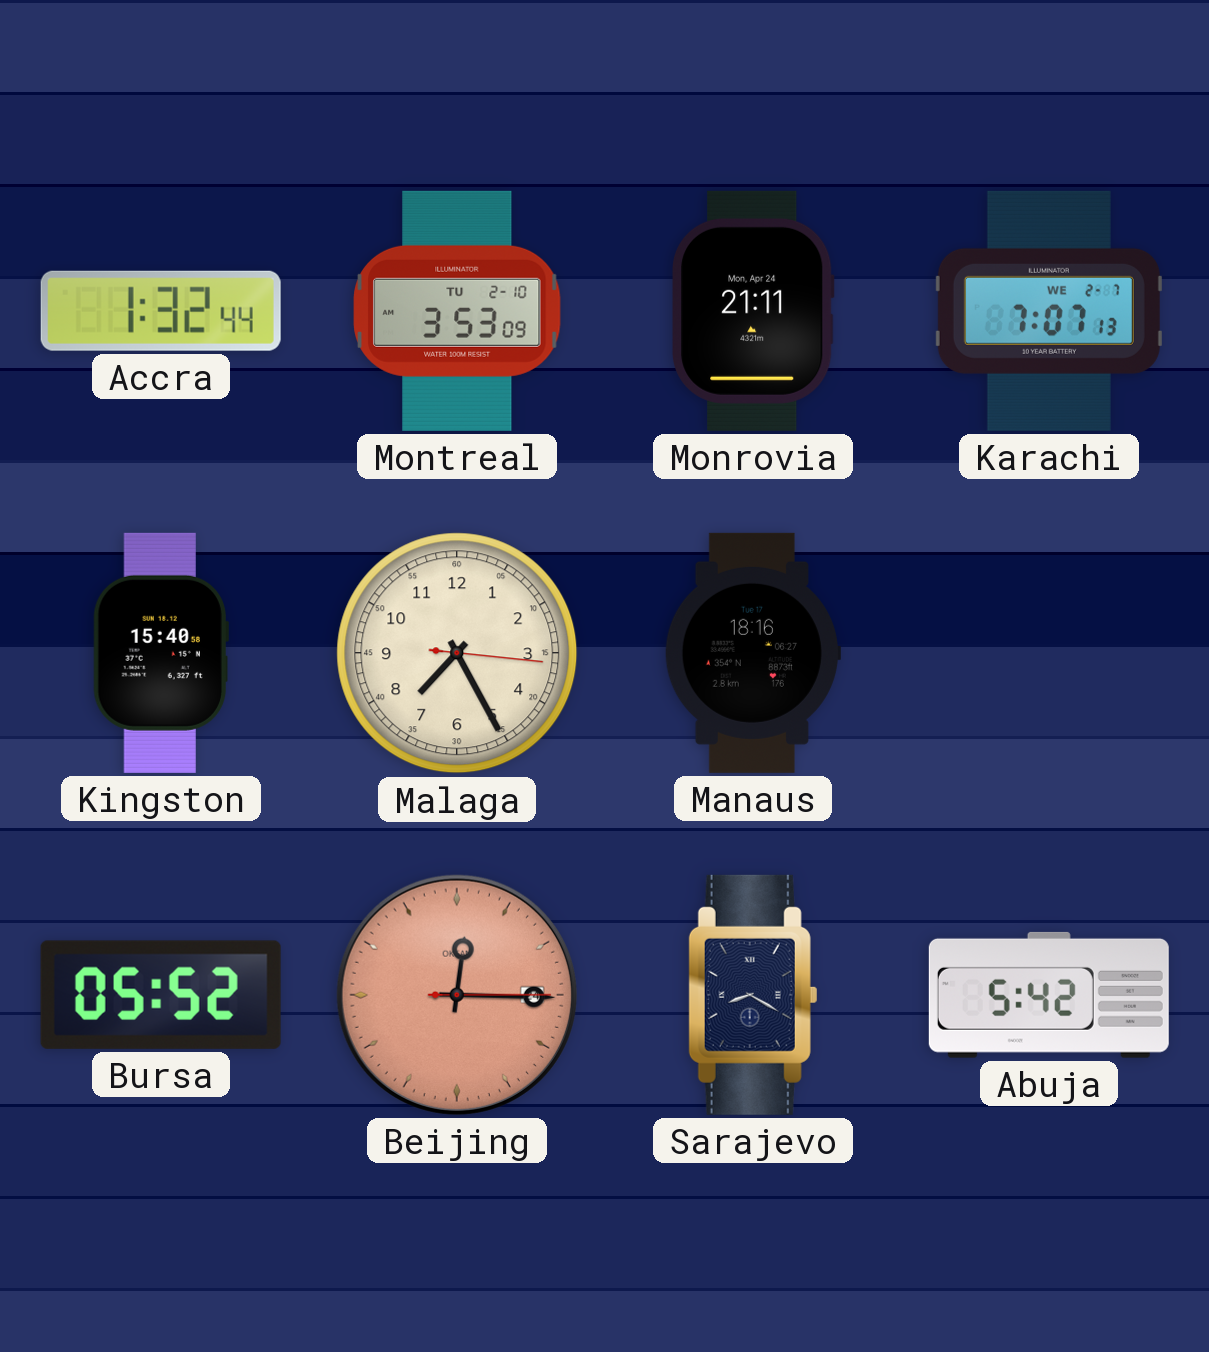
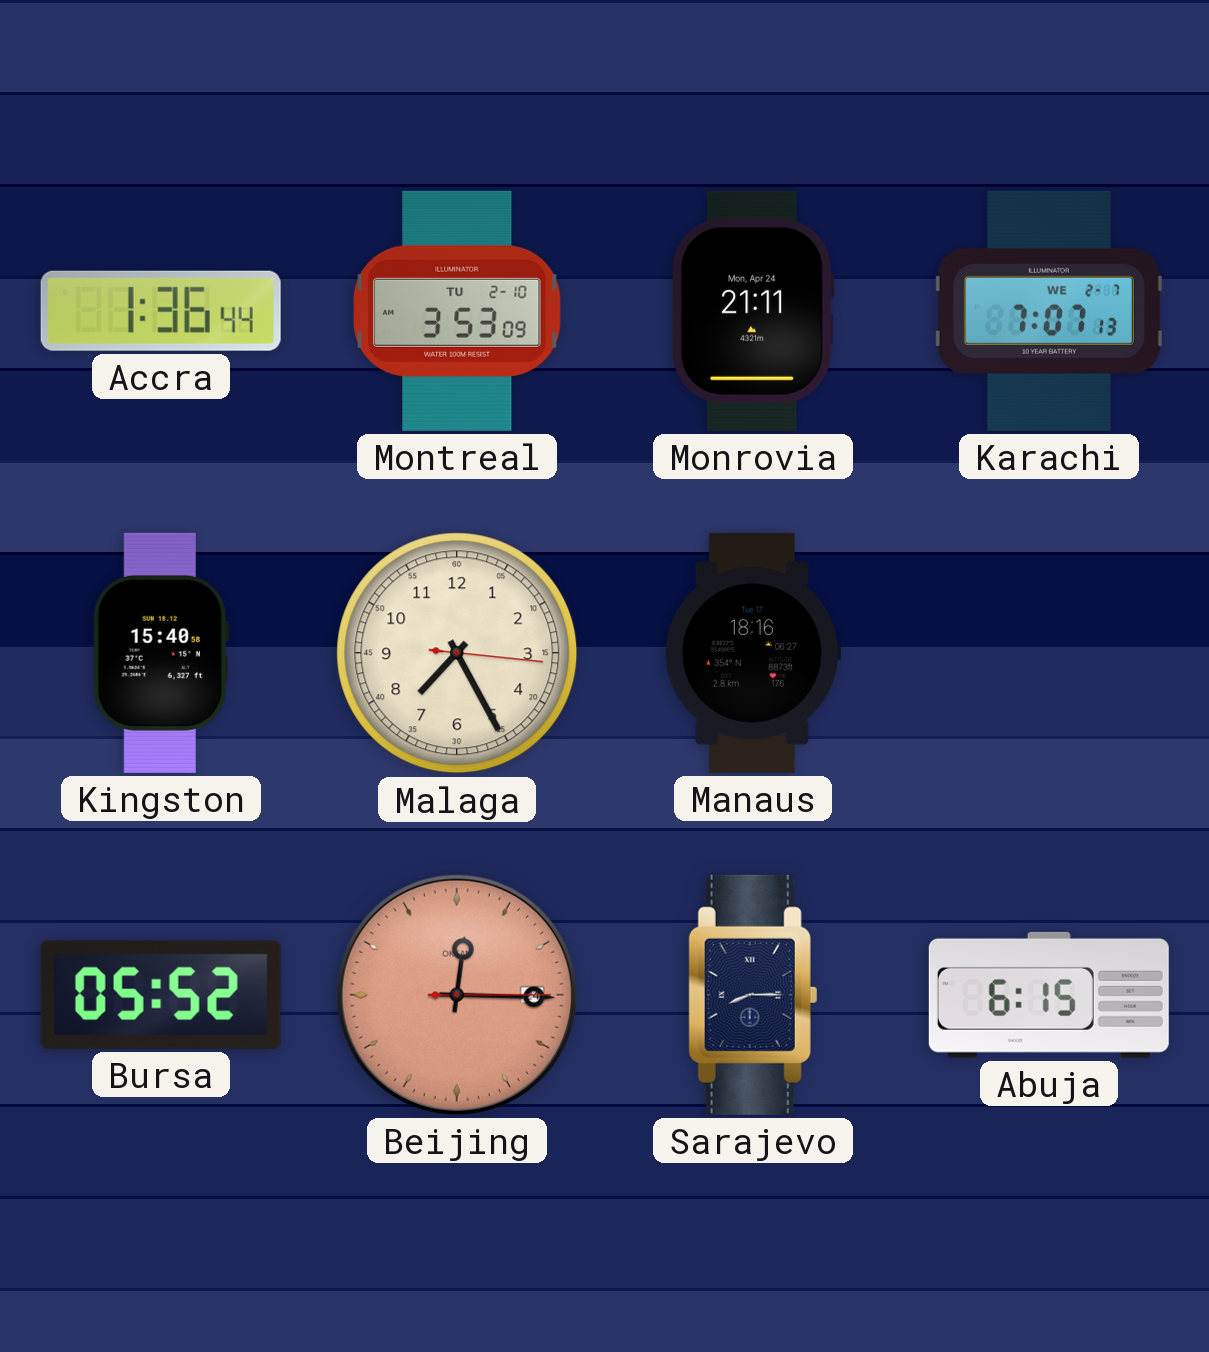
Accra: 1:32 -> 1:36 (161, 311)
Sarajevo: 8:20 -> 8:15 (753, 995)
Abuja: 5:42 -> 6:15 (1049, 995)
